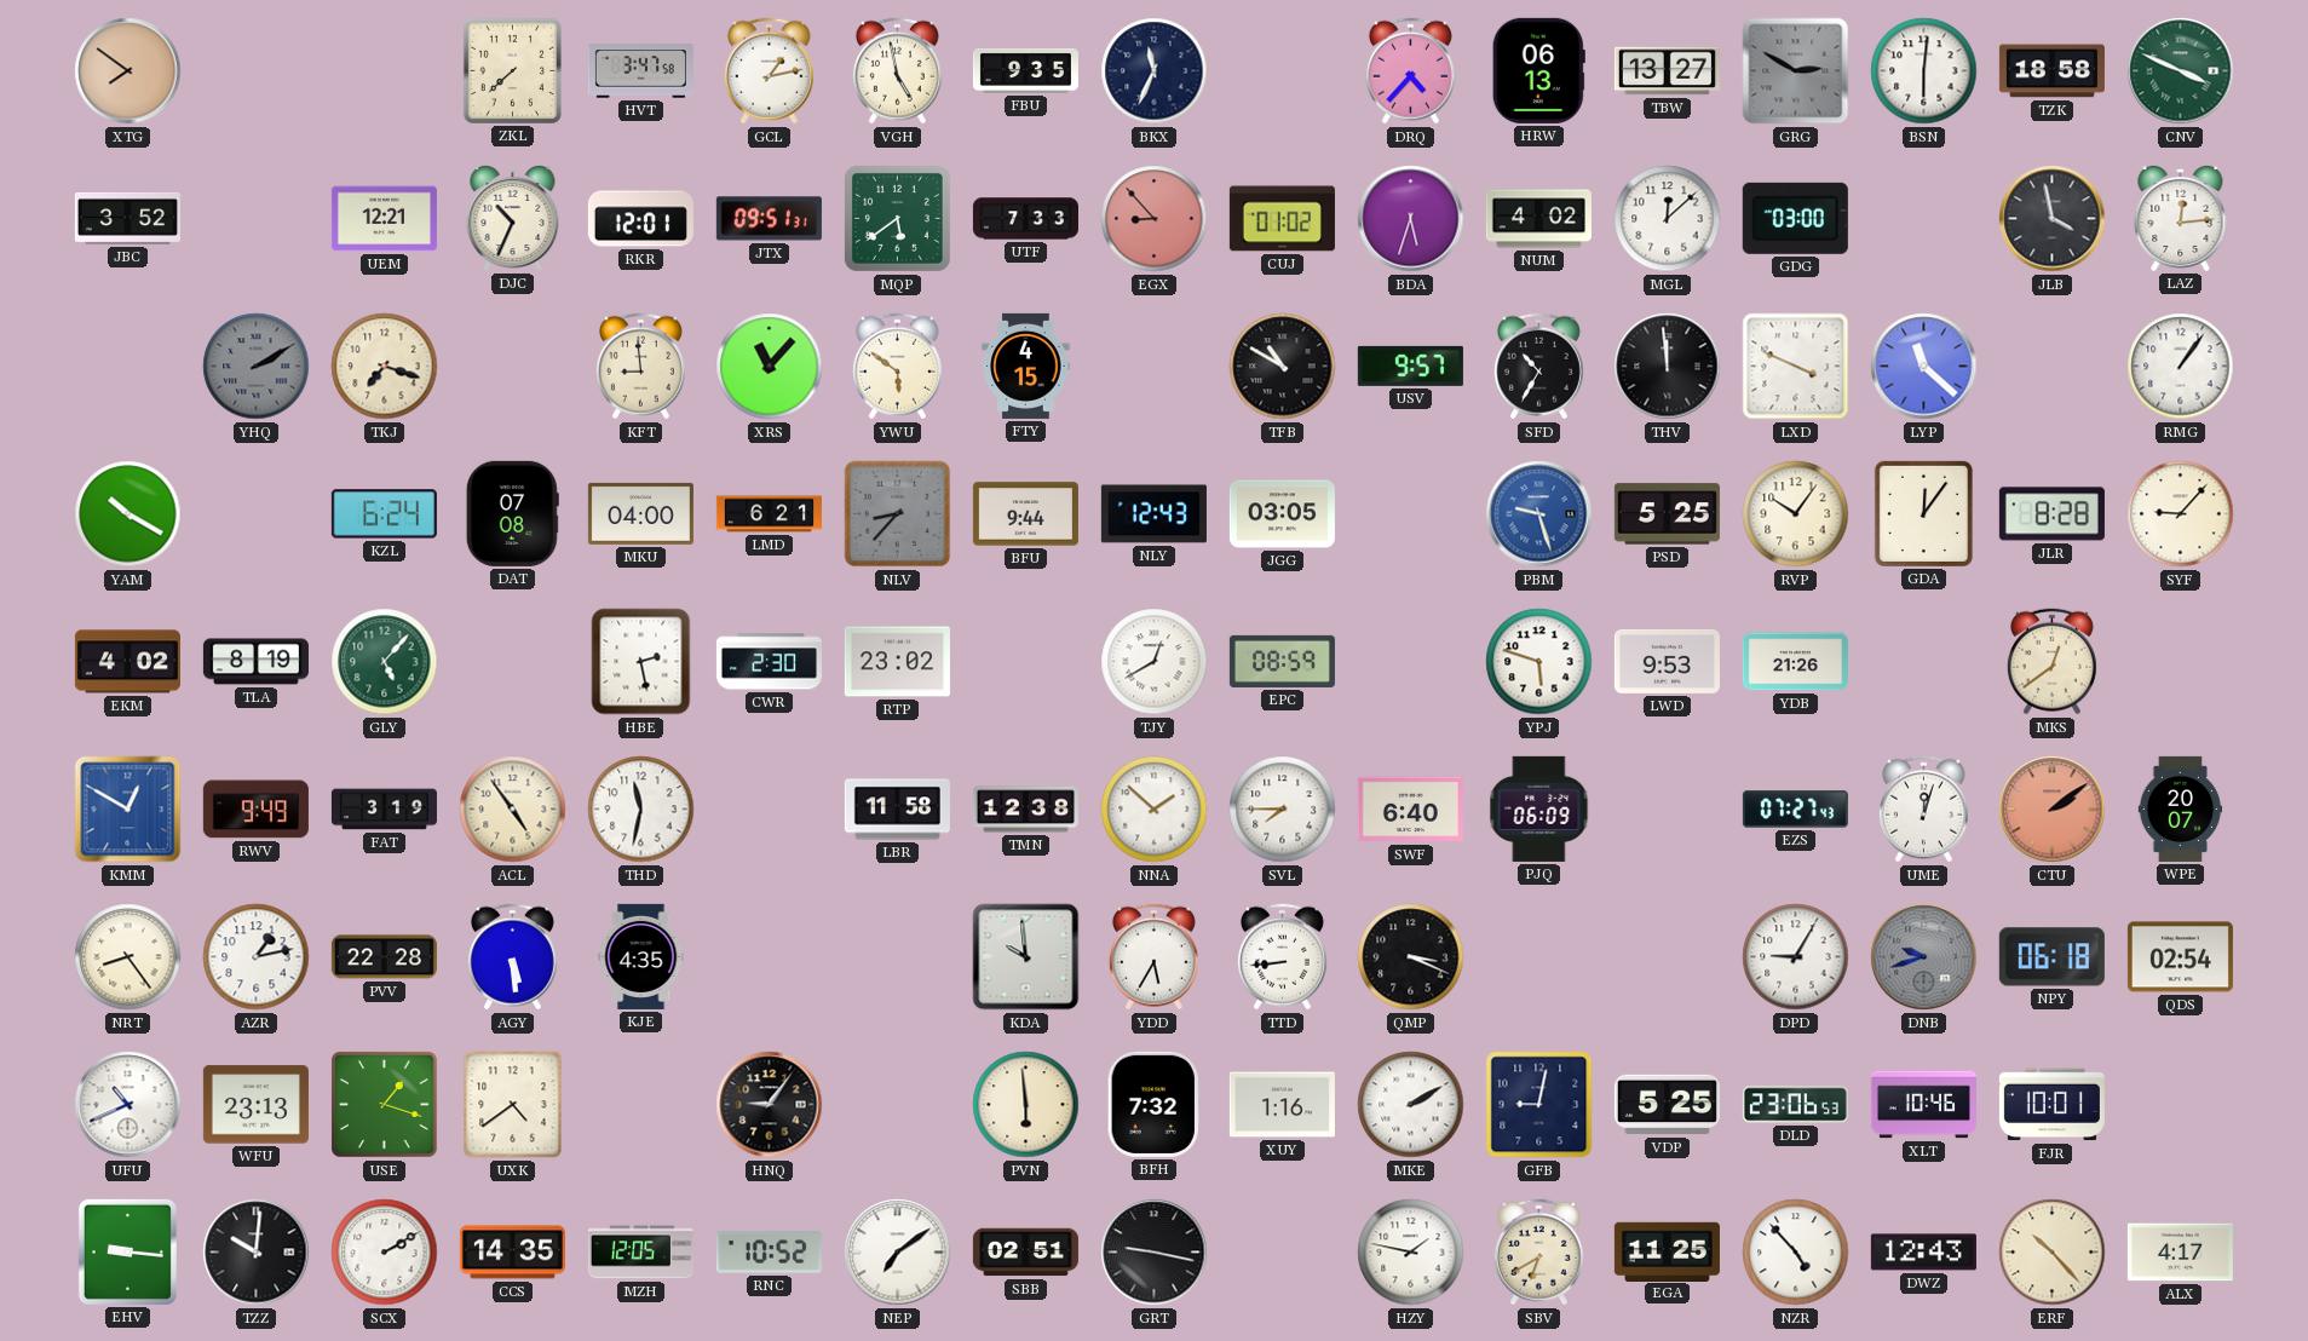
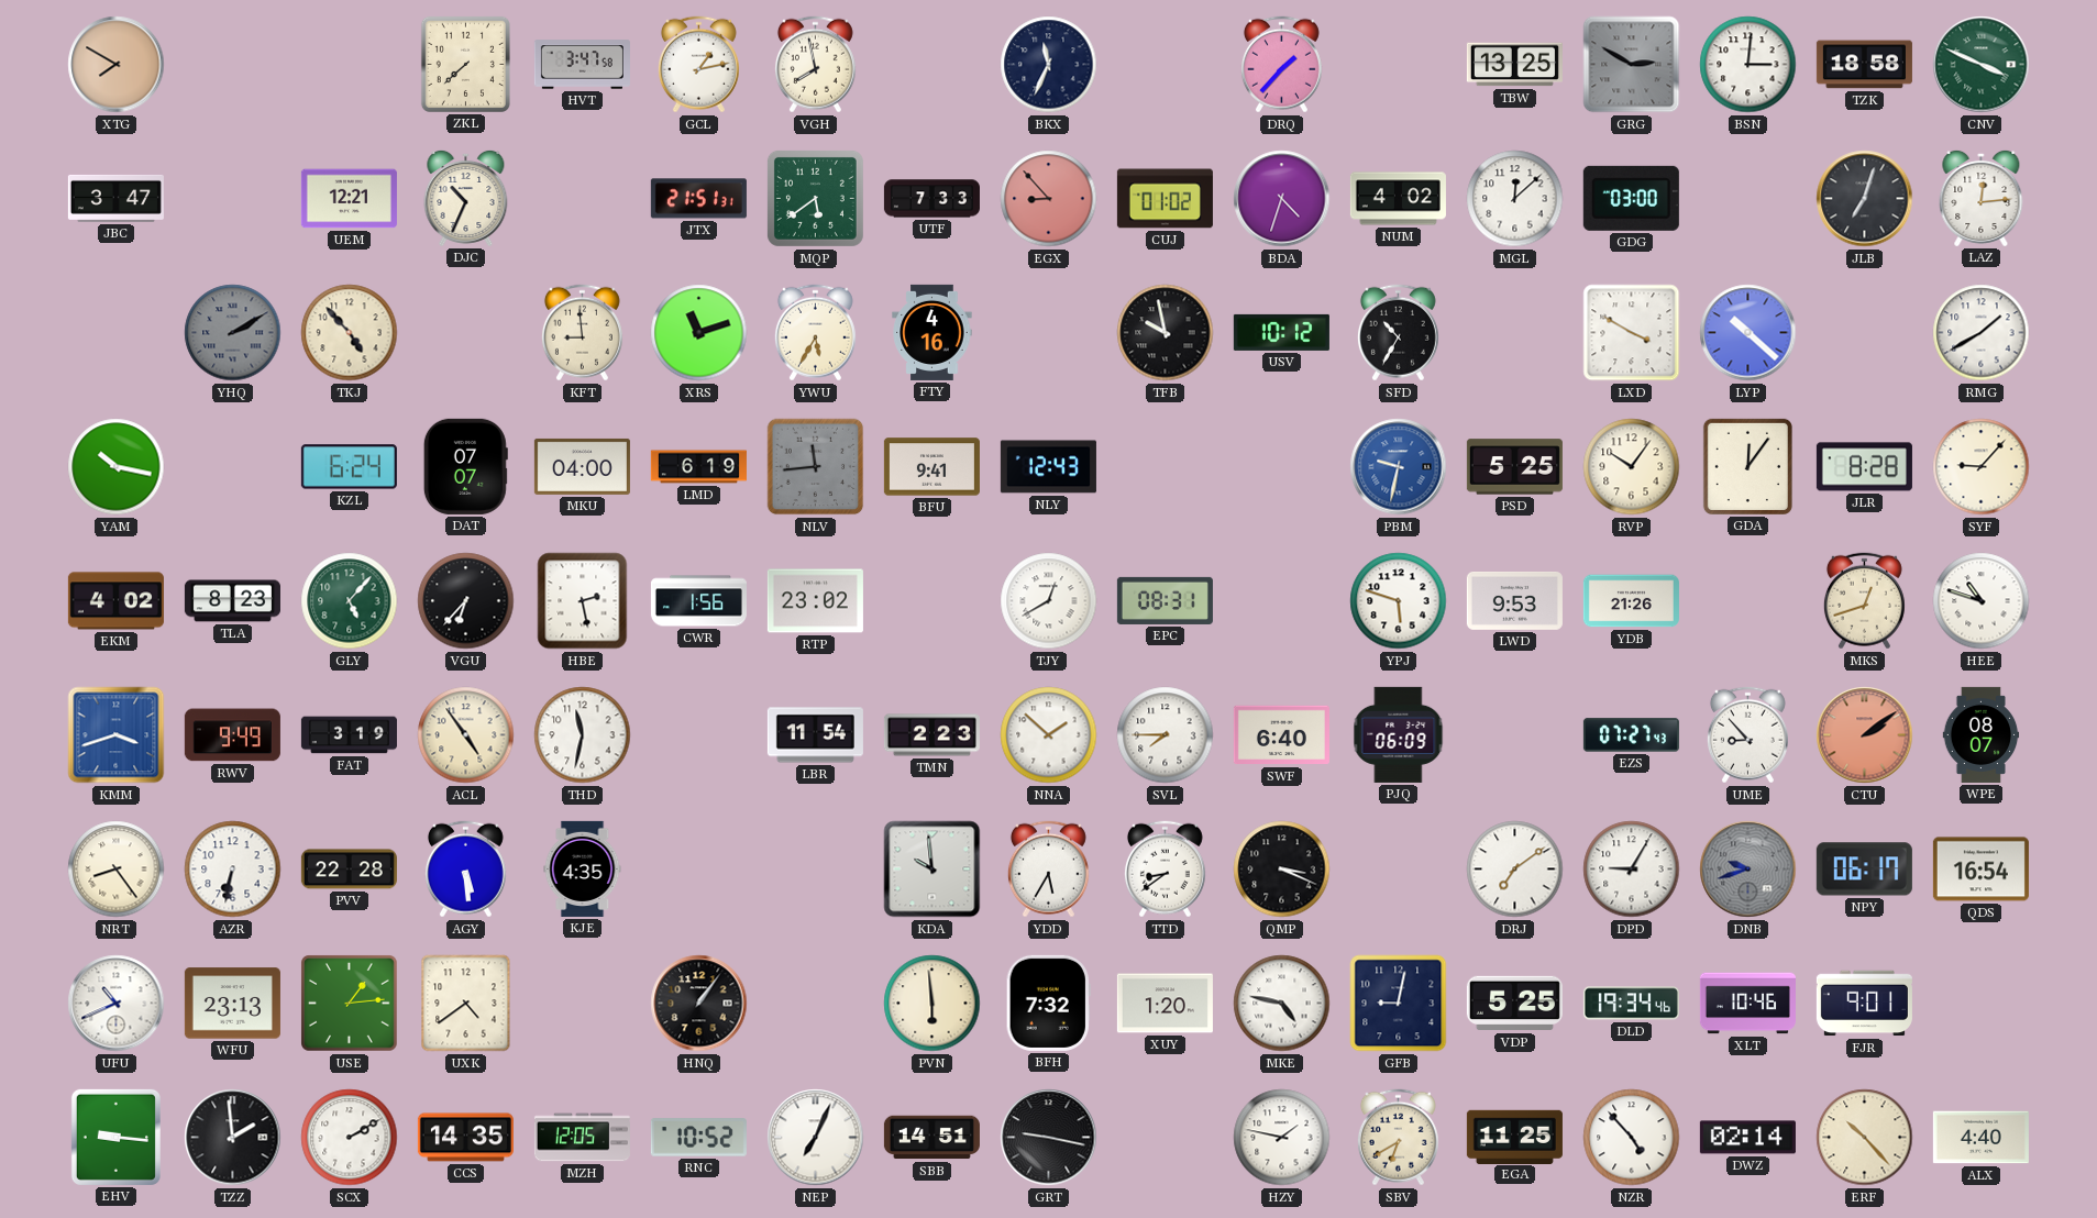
XTG: 7:51 -> 7:50 (117, 65)
VGH: 4:58 -> 7:58 (815, 65)
FBU: 9:35 -> none (1025, 70)
DRQ: 4:37 -> 1:37 (1281, 65)
HRW: 06:13 -> none (1538, 70)
TBW: 13:27 -> 13:25 (1514, 65)
BSN: 6:01 -> 3:01 (1748, 65)
JBC: 3:52 -> 3:47 (115, 198)
RKR: 12:01 -> none (640, 219)
JTX: 09:51 -> 21:51 (698, 199)
BDA: 5:33 -> 4:33 (1282, 199)
JLB: 3:58 -> 7:03 (1865, 199)
TKJ: 7:18 -> 4:53 (350, 333)
XRS: 11:07 -> 11:12 (699, 333)
YWU: 5:51 -> 5:35 (815, 333)
FTY: 4:15 -> 4:16 (932, 332)
TFB: 10:50 -> 9:58 (1166, 333)
USV: 9:57 -> 10:12 (1281, 332)
THV: 11:59 -> none (1668, 367)
LXD: 3:49 -> 3:50 (1632, 333)
LYP: 11:22 -> 10:22 (1748, 333)
RMG: 1:06 -> 1:40 (1982, 333)
YAM: 10:20 -> 10:17 (117, 467)
DAT: 07:08 -> 07:07 (465, 466)
LMD: 6:21 -> 6:19 (698, 467)
NLV: 8:37 -> 11:44 (816, 467)
BFU: 9:44 -> 9:41 (931, 467)
JGG: 03:05 -> none (1282, 514)
PBM: 9:27 -> 9:32 (1399, 467)
TLA: 8:19 -> 8:23 (232, 601)
VGU: none -> 6:37 (466, 601)
CWR: 2:30 -> 1:56 (698, 601)
EPC: 08:59 -> 08:31 (1165, 600)
MKS: 12:39 -> 12:42 (1864, 601)
HEE: none -> 10:48 (1982, 601)
KMM: 12:50 -> 3:42 (117, 735)
LBR: 11:58 -> 11:54 (815, 735)
TMN: 12:38 -> 2:23 (931, 735)
UME: 12:03 -> 8:53 (1747, 735)
WPE: 20:07 -> 08:07 (1982, 734)
AZR: 1:13 -> 6:32 (233, 870)
TTD: 8:44 -> 8:39 (1165, 870)
DRJ: none -> 7:09 (1515, 870)
NPY: 06:18 -> 06:17 (1864, 870)
QDS: 02:54 -> 16:54 (1980, 870)
USE: 1:18 -> 1:14 (350, 1004)
HNQ: 9:06 -> 1:06 (699, 1004)
XUY: 1:16 -> 1:20 (1165, 1004)
MKE: 2:10 -> 4:47 (1282, 1004)
DLD: 23:06 -> 19:34 (1631, 1004)
FJR: 10:01 -> 9:01 (1864, 1004)
TZZ: 10:01 -> 1:59 (233, 1138)
NEP: 7:09 -> 7:04 (816, 1138)
SBB: 02:51 -> 14:51 (931, 1138)
DWZ: 12:43 -> 02:14 (1747, 1138)
ALX: 4:17 -> 4:40 (1980, 1138)
